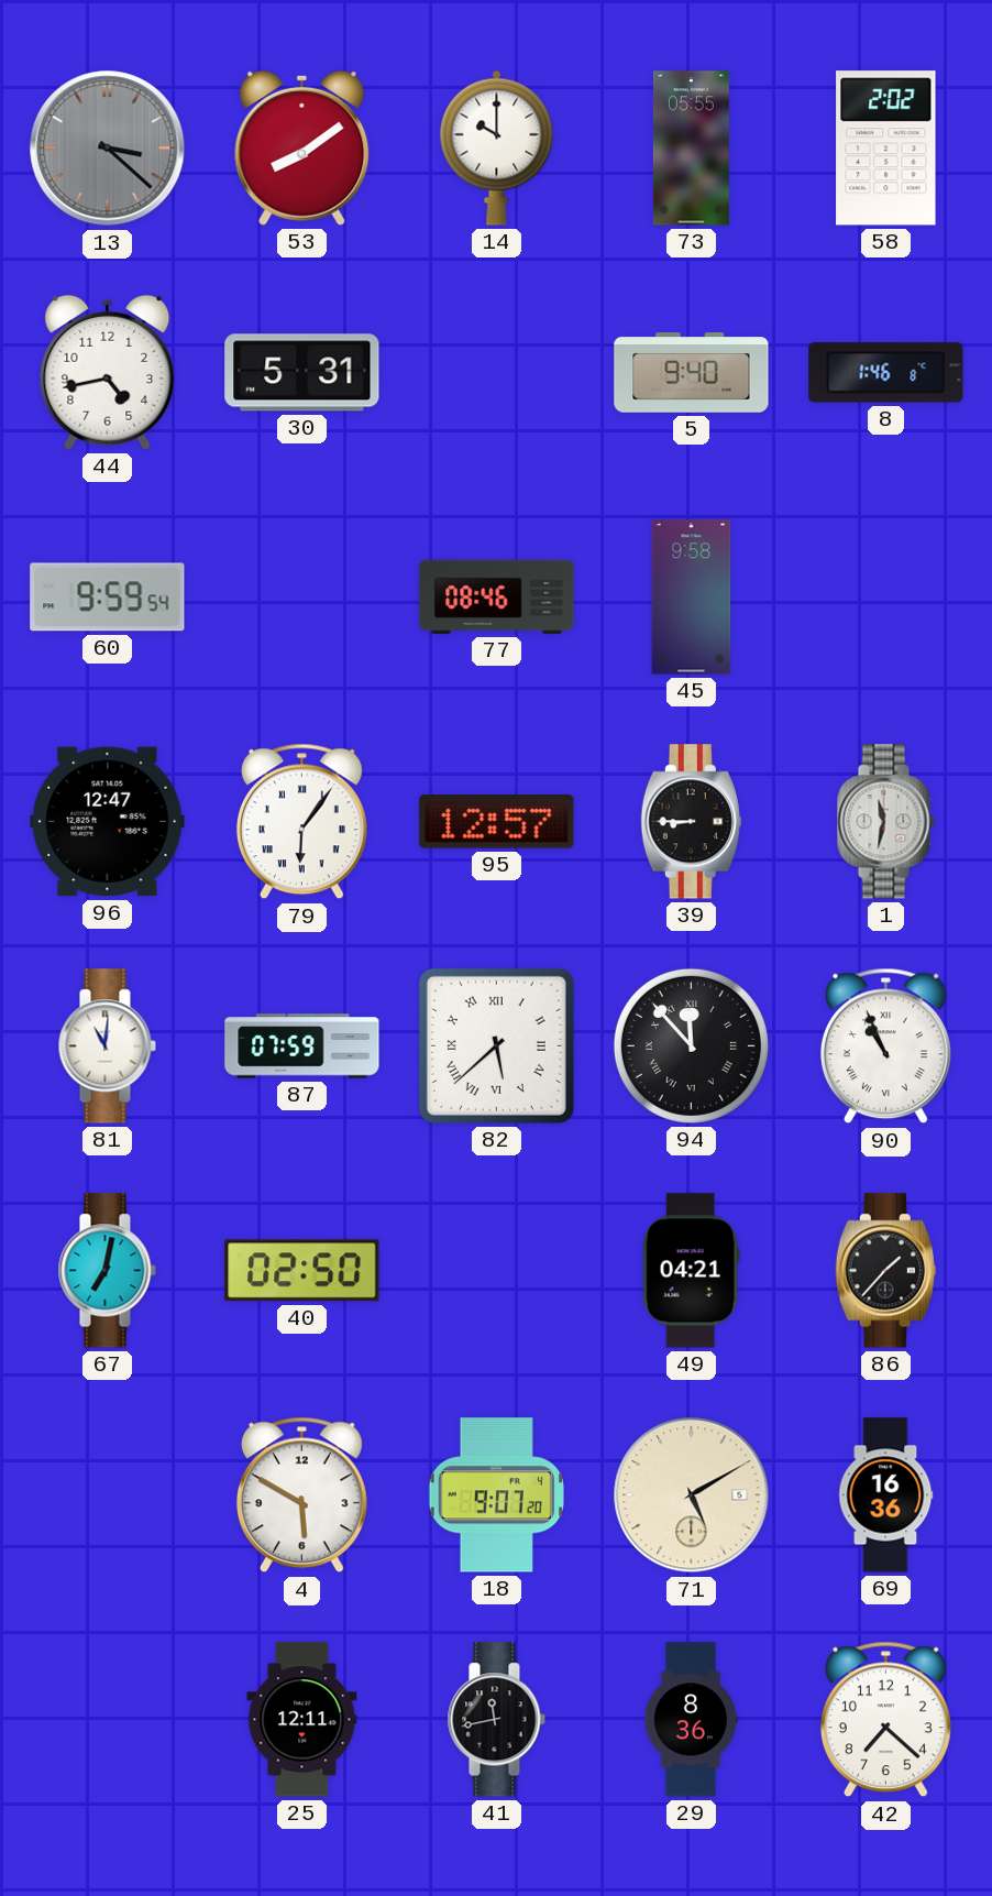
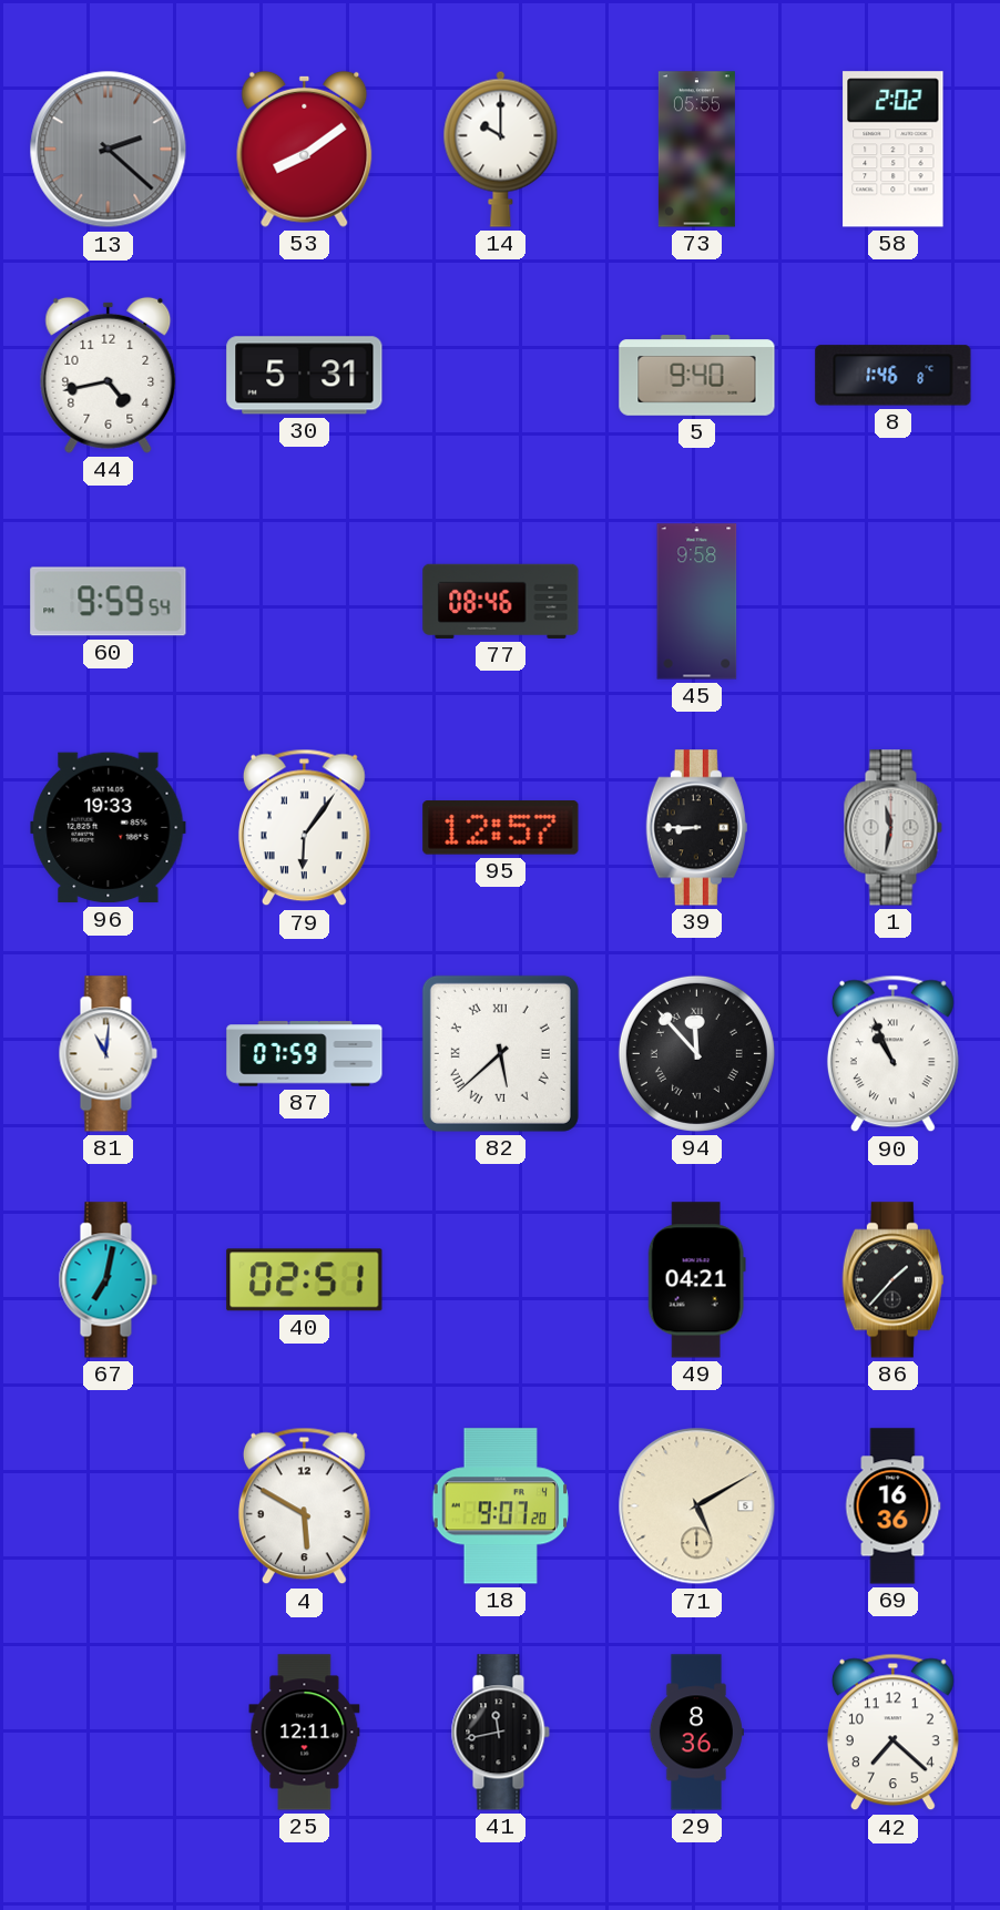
13: 3:22 -> 2:22 (109, 150)
96: 12:47 -> 19:33 (109, 828)
40: 02:50 -> 02:51 (305, 1280)
